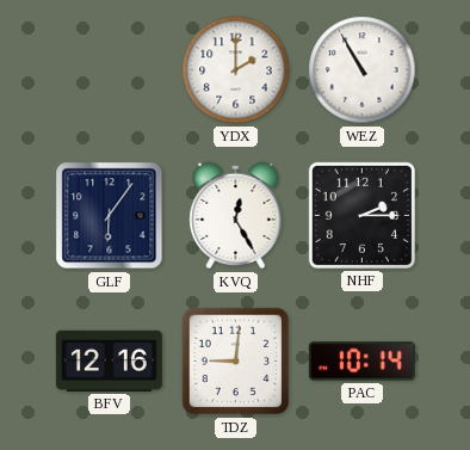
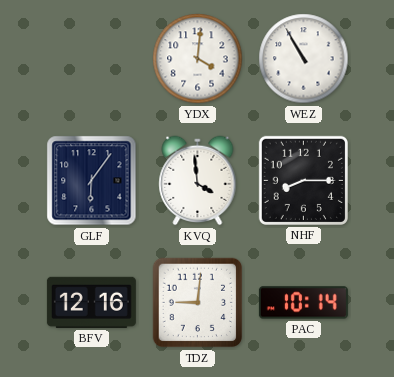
YDX: 2:00 -> 4:01 (198, 59)
KVQ: 12:25 -> 3:59 (198, 181)
NHF: 2:15 -> 8:15 (303, 180)
